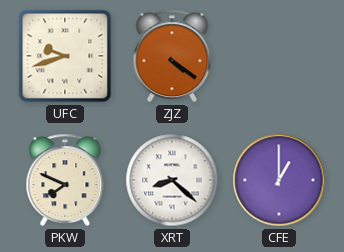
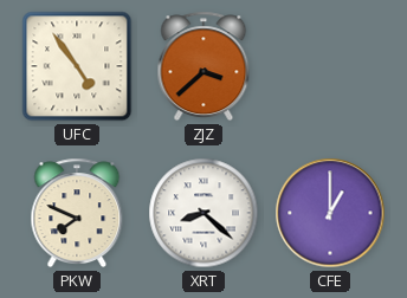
UFC: 9:42 -> 4:54 (77, 66)
ZJZ: 4:21 -> 3:38 (204, 66)
